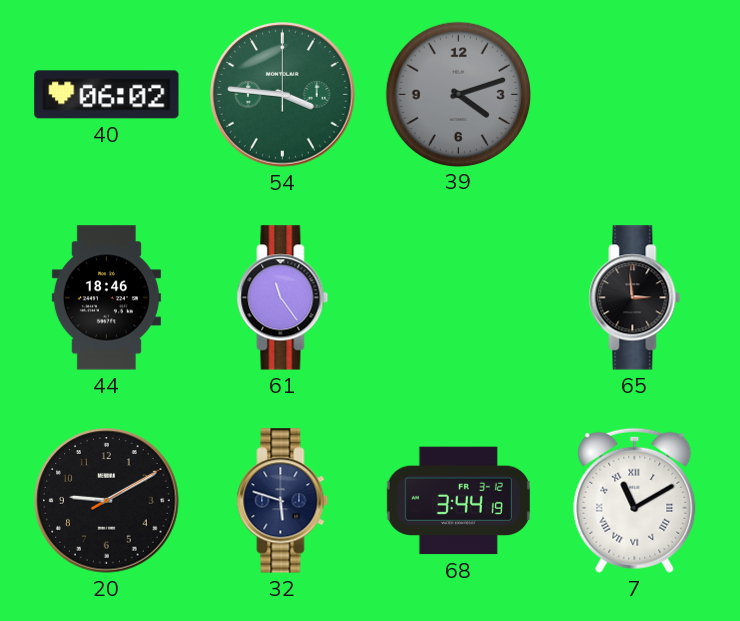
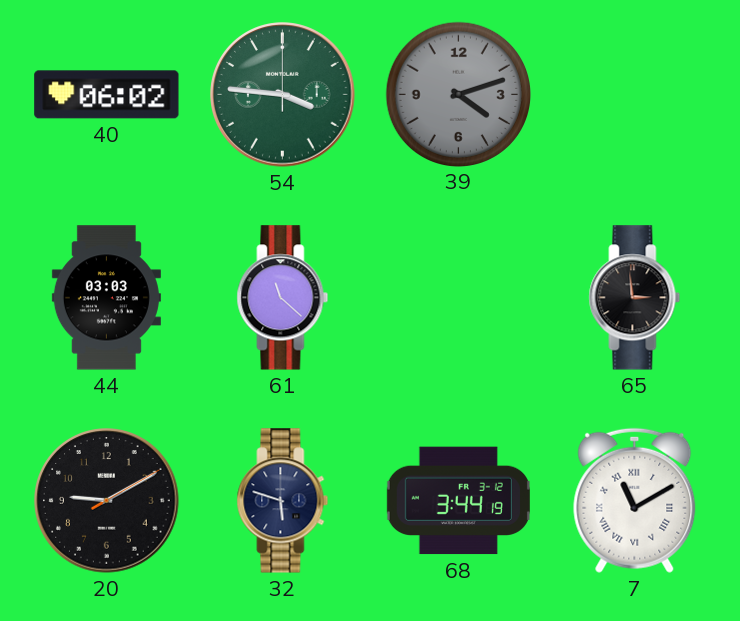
44: 18:46 -> 03:03 (106, 298)
61: 11:24 -> 11:22 (283, 298)
